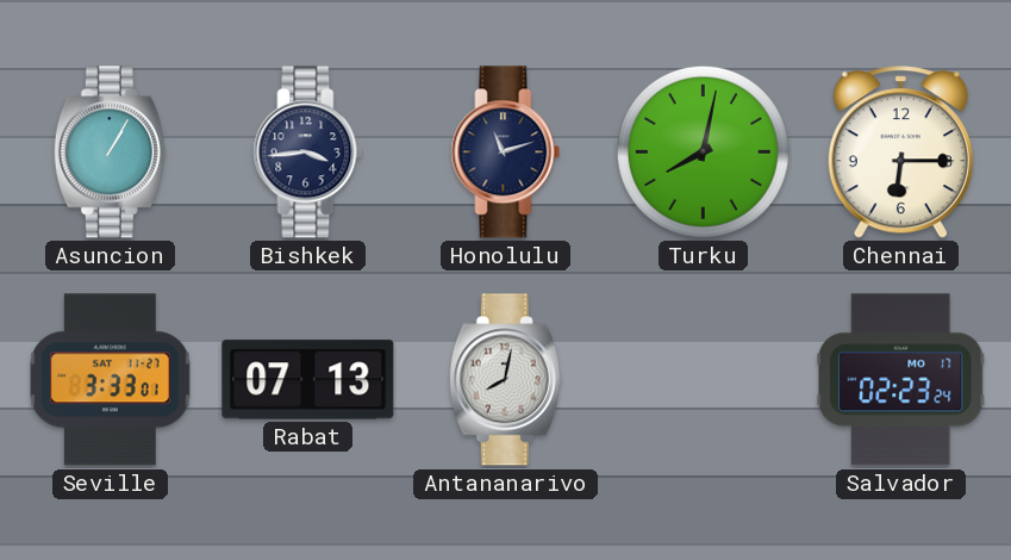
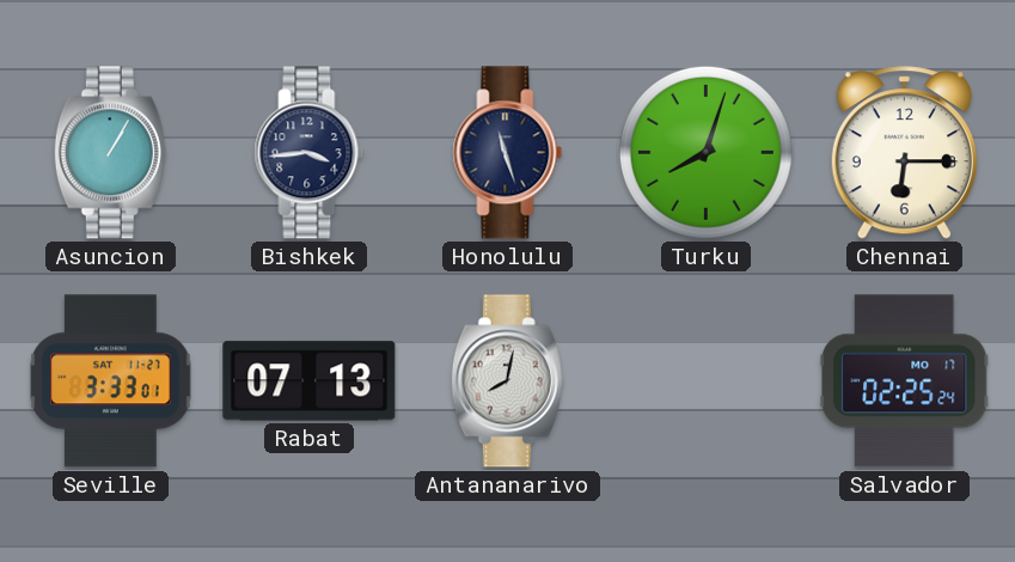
Honolulu: 11:12 -> 11:27 (508, 153)
Turku: 8:02 -> 8:03 (705, 152)
Salvador: 02:23 -> 02:25 (904, 381)
